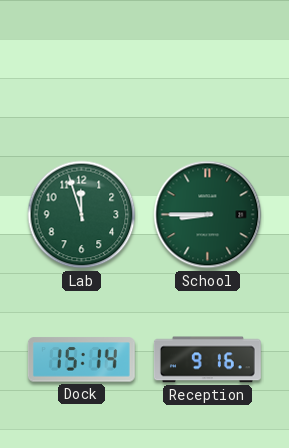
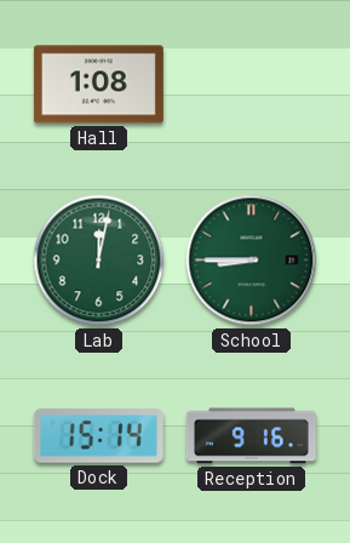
Hall: none -> 1:08 (98, 85)
Lab: 11:57 -> 12:02 (99, 261)
